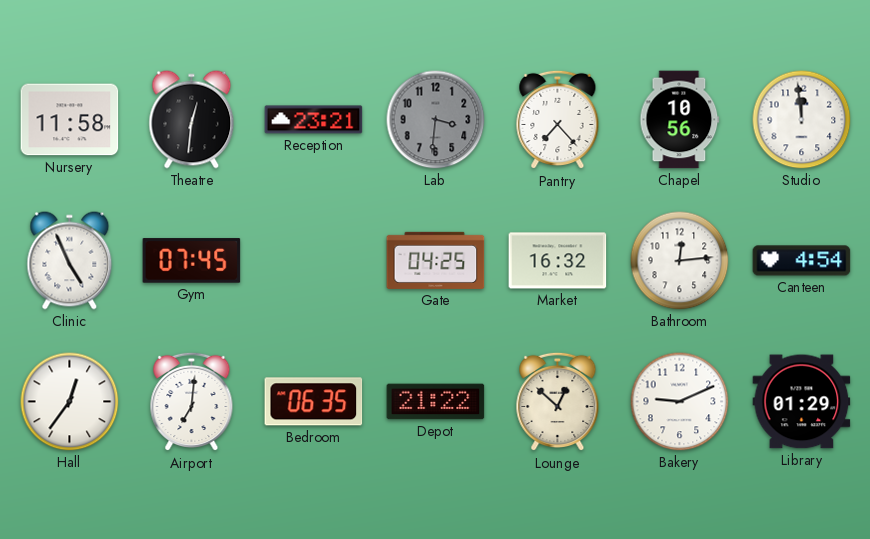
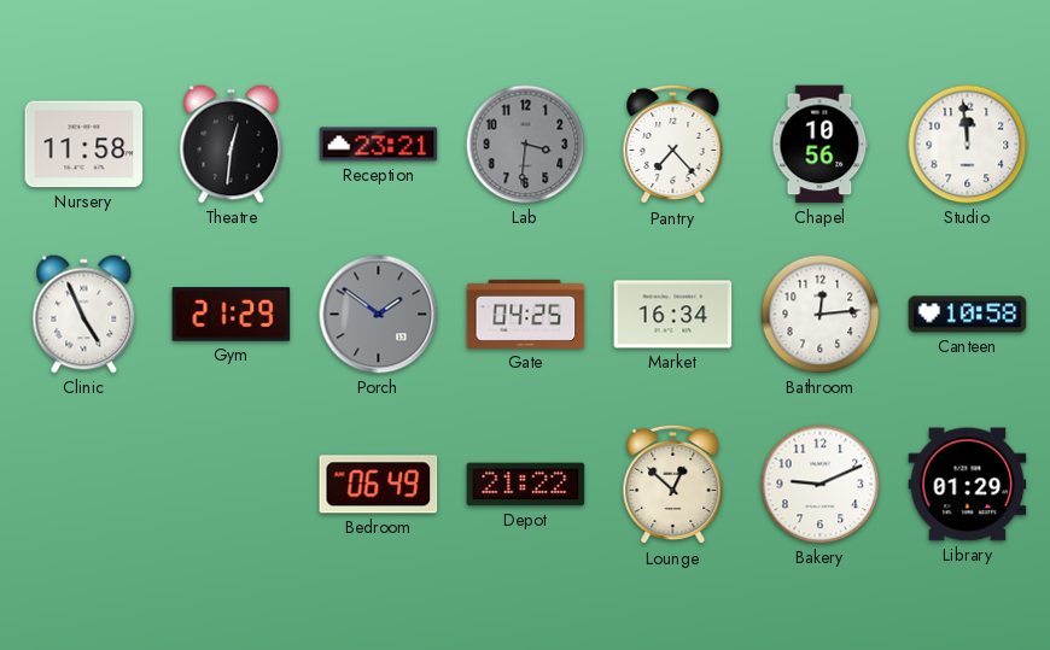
Gym: 07:45 -> 21:29 (232, 315)
Porch: none -> 1:51 (379, 315)
Market: 16:32 -> 16:34 (673, 315)
Canteen: 4:54 -> 10:58 (968, 315)
Hall: 12:36 -> none (70, 402)
Airport: 7:01 -> none (192, 402)
Bedroom: 06:35 -> 06:49 (379, 485)
